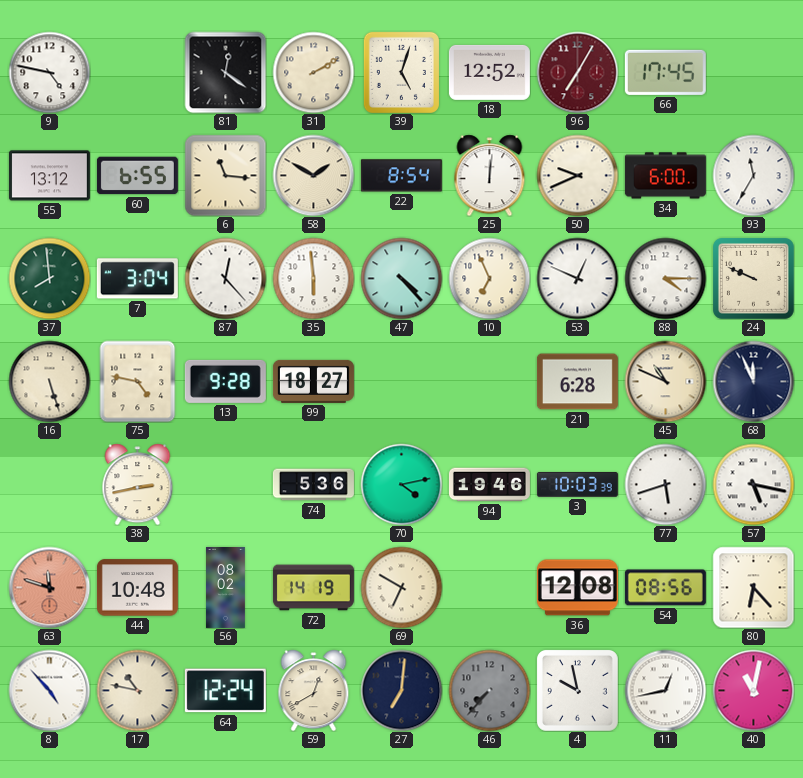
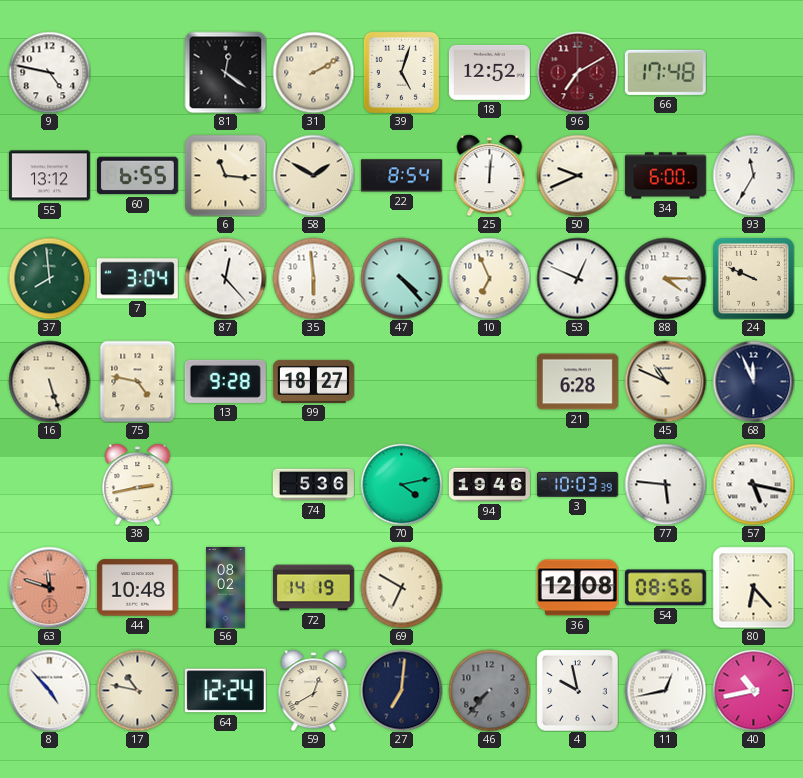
96: 7:05 -> 7:10 (577, 72)
66: 17:45 -> 17:48 (665, 72)
77: 5:42 -> 5:46 (665, 484)
40: 11:02 -> 10:43 (753, 690)
